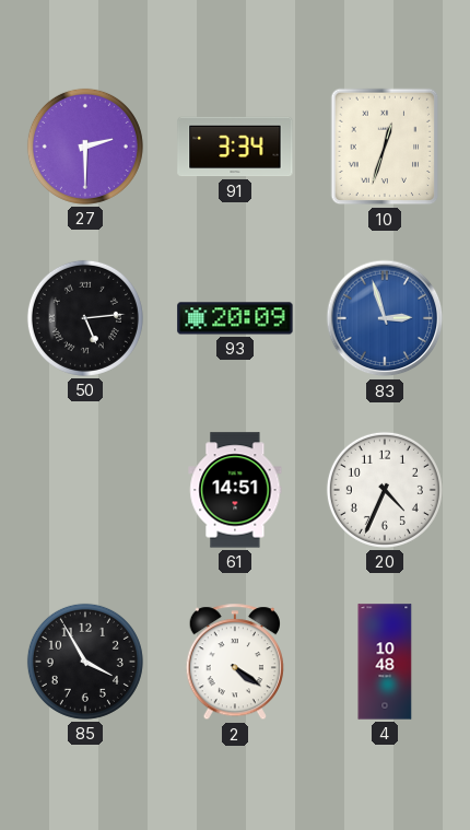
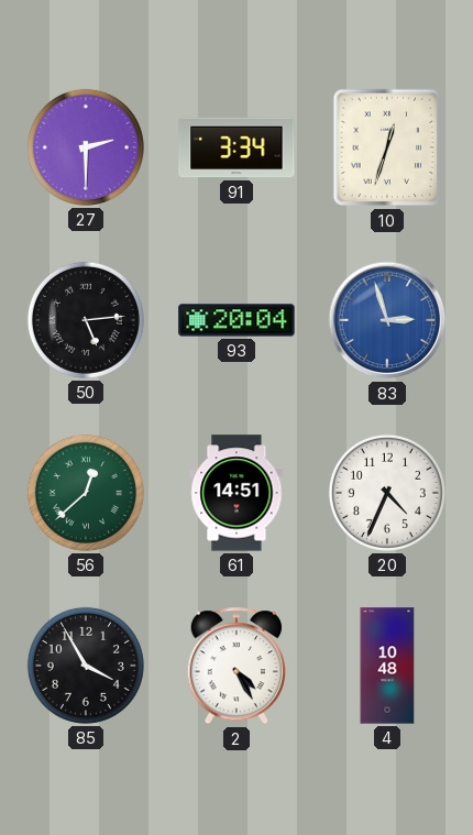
93: 20:09 -> 20:04 (237, 320)
56: none -> 12:38 (86, 493)
2: 4:21 -> 4:25 (235, 667)
